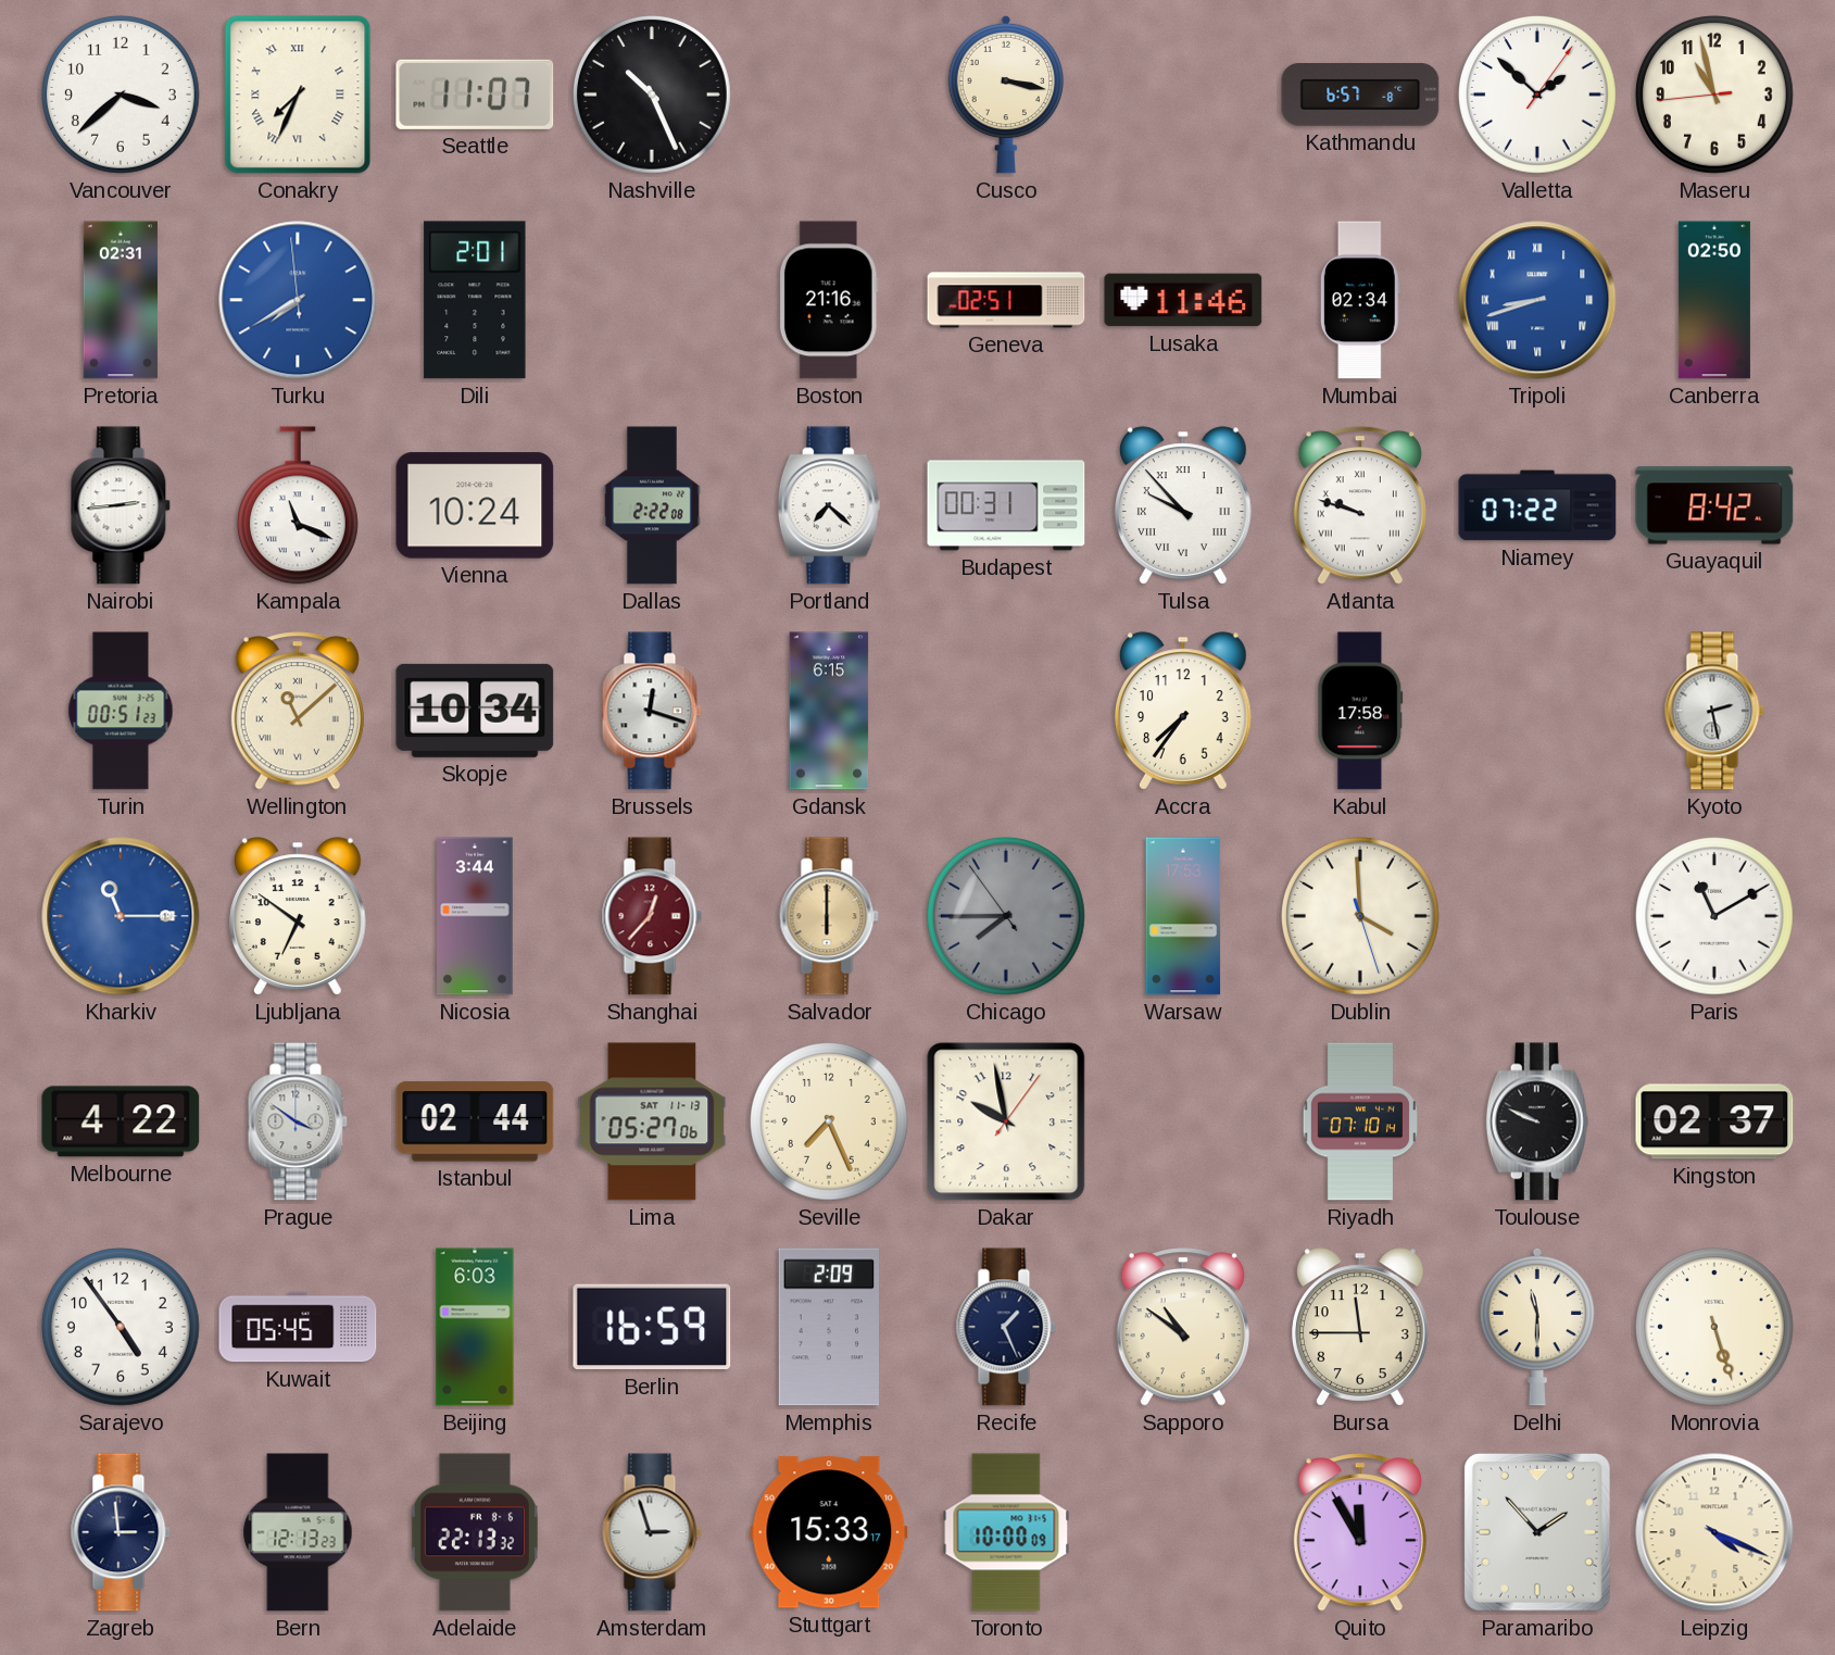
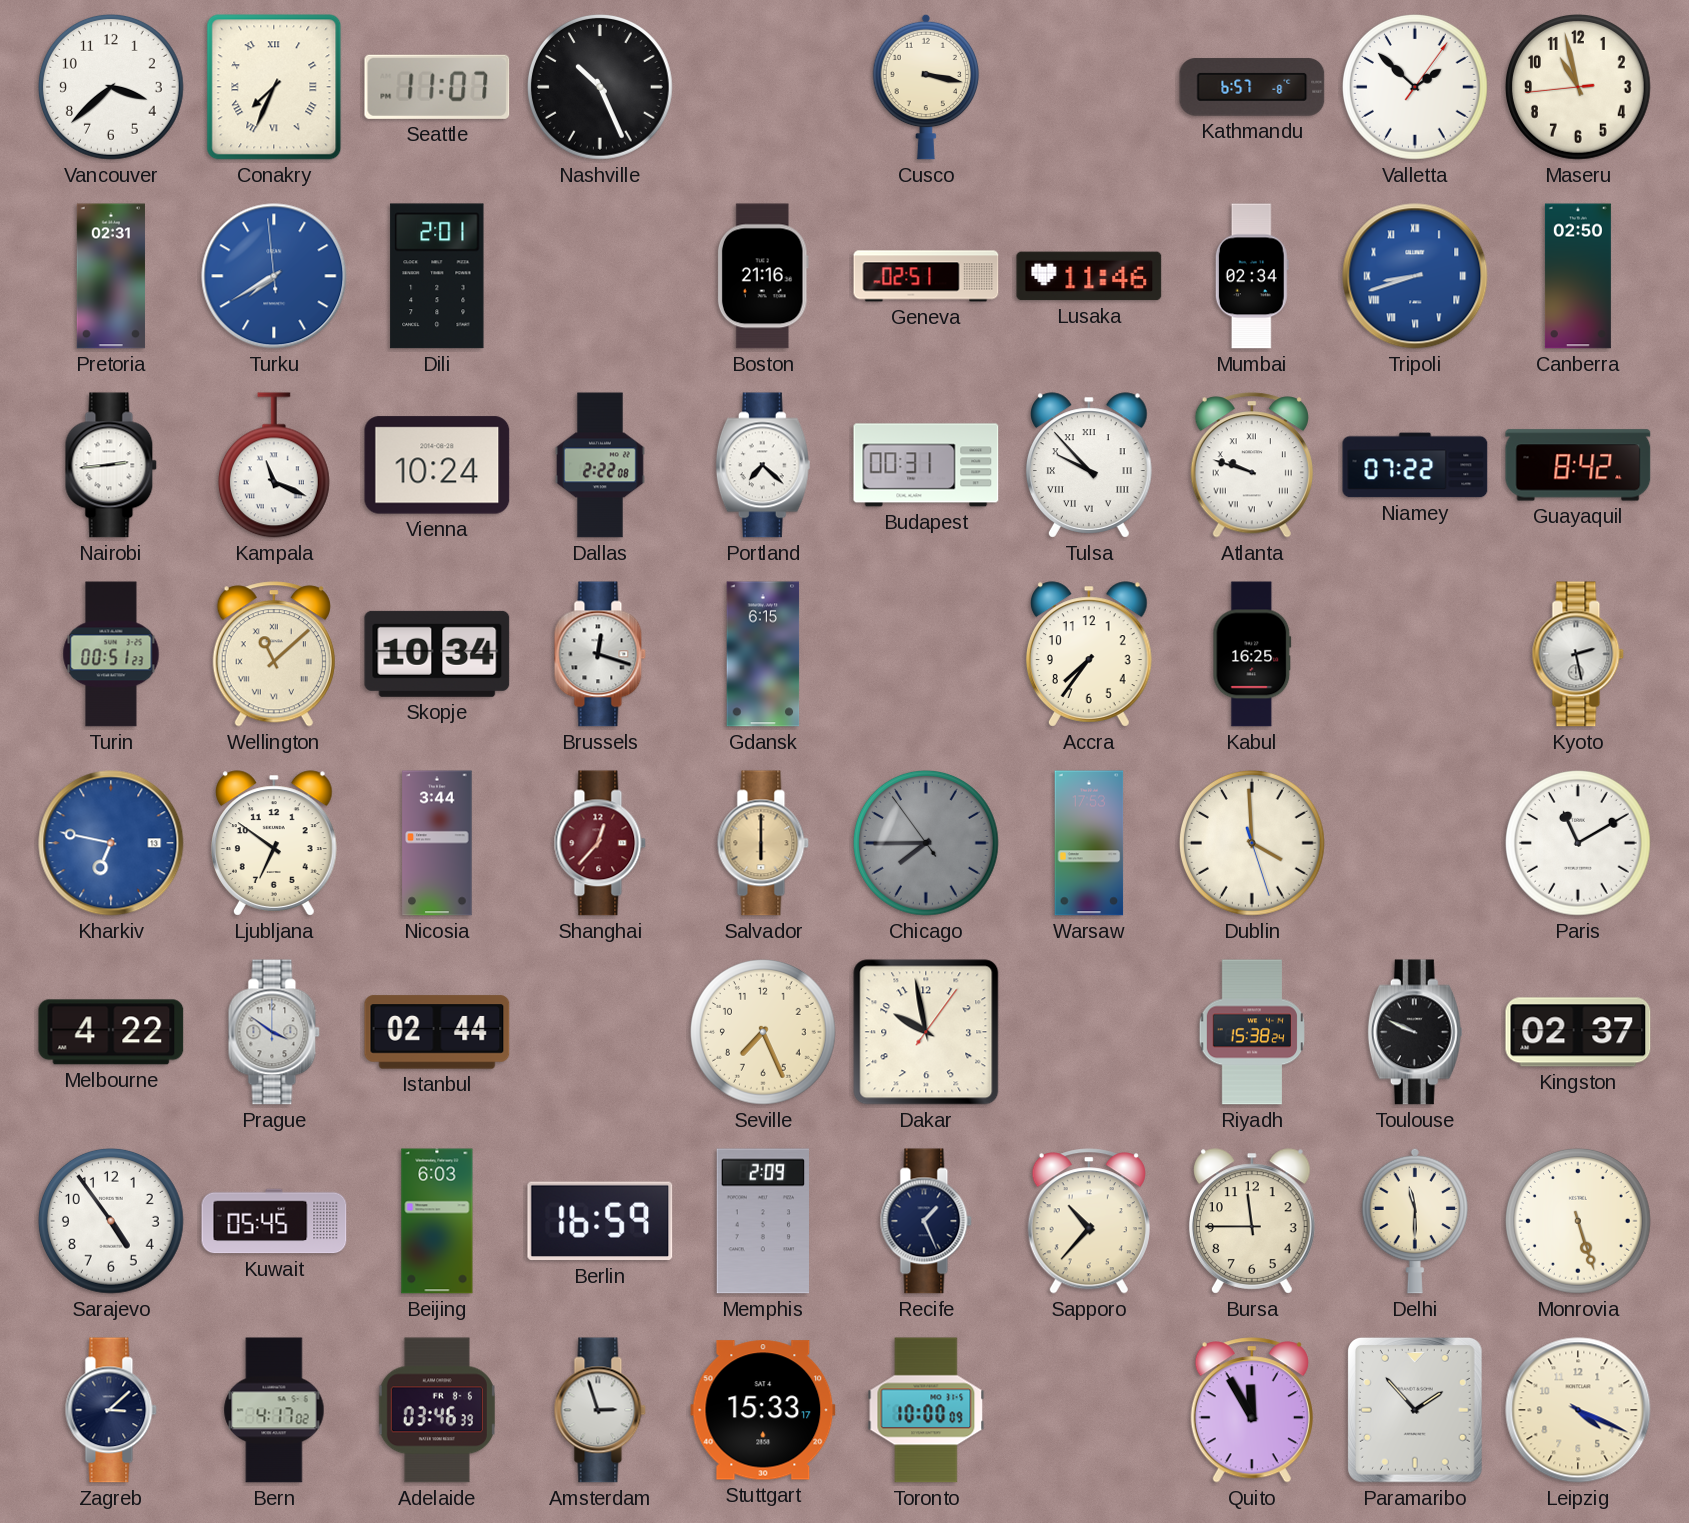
Kabul: 17:58 -> 16:25 (1252, 654)
Kharkiv: 11:15 -> 6:47 (111, 843)
Lima: 05:27 -> none (652, 1121)
Riyadh: 07:10 -> 15:38 (1251, 1032)
Sapporo: 10:51 -> 10:37 (1089, 1221)
Zagreb: 2:59 -> 3:08 (111, 1410)
Bern: 12:13 -> 4:17 (274, 1410)
Adelaide: 22:13 -> 03:46 (437, 1410)
